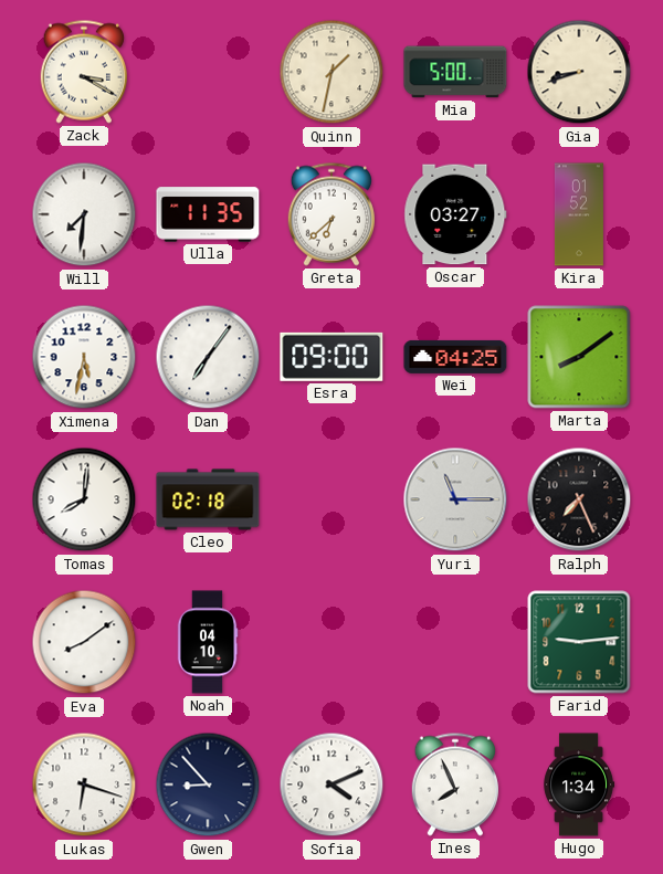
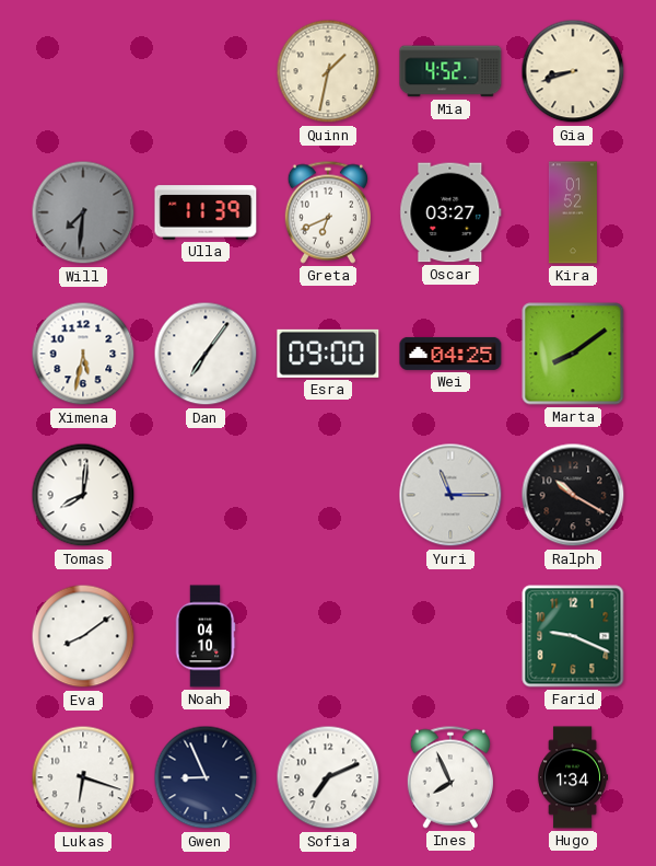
Zack: 3:20 -> none (83, 72)
Mia: 5:00 -> 4:52 (450, 71)
Will dial: white -> grey (83, 212)
Ulla: 11:35 -> 11:39 (206, 212)
Greta: 6:38 -> 6:41 (327, 212)
Cleo: 02:18 -> none (208, 499)
Ralph: 7:26 -> 10:20 (573, 495)
Farid: 9:14 -> 9:19 (573, 636)
Gwen: 8:53 -> 8:56 (206, 777)
Sofia: 4:11 -> 7:11 (328, 777)
